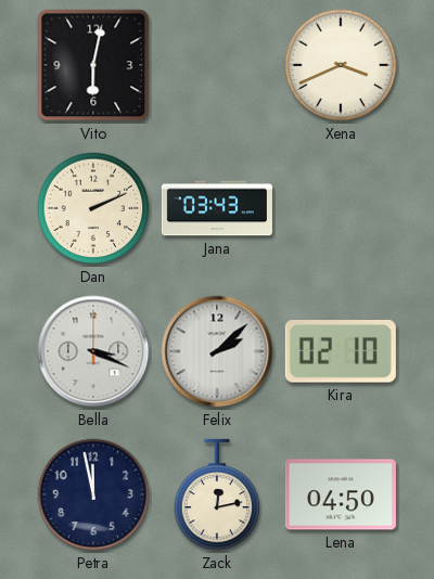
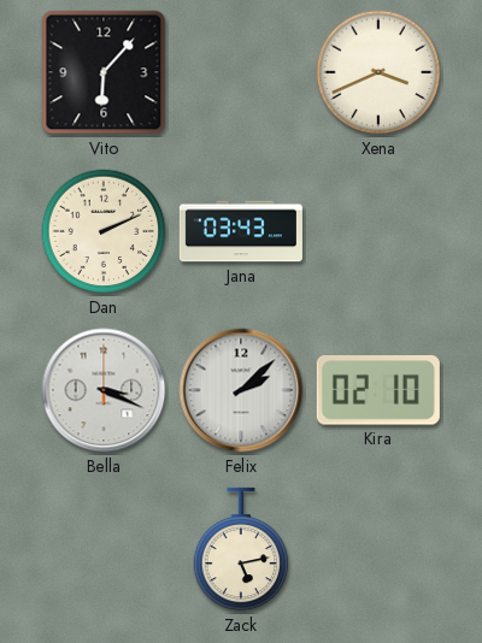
Vito: 6:02 -> 6:07 (104, 72)
Petra: 11:58 -> none (93, 494)
Zack: 12:13 -> 5:13 (241, 549)
Lena: 04:50 -> none (341, 494)
